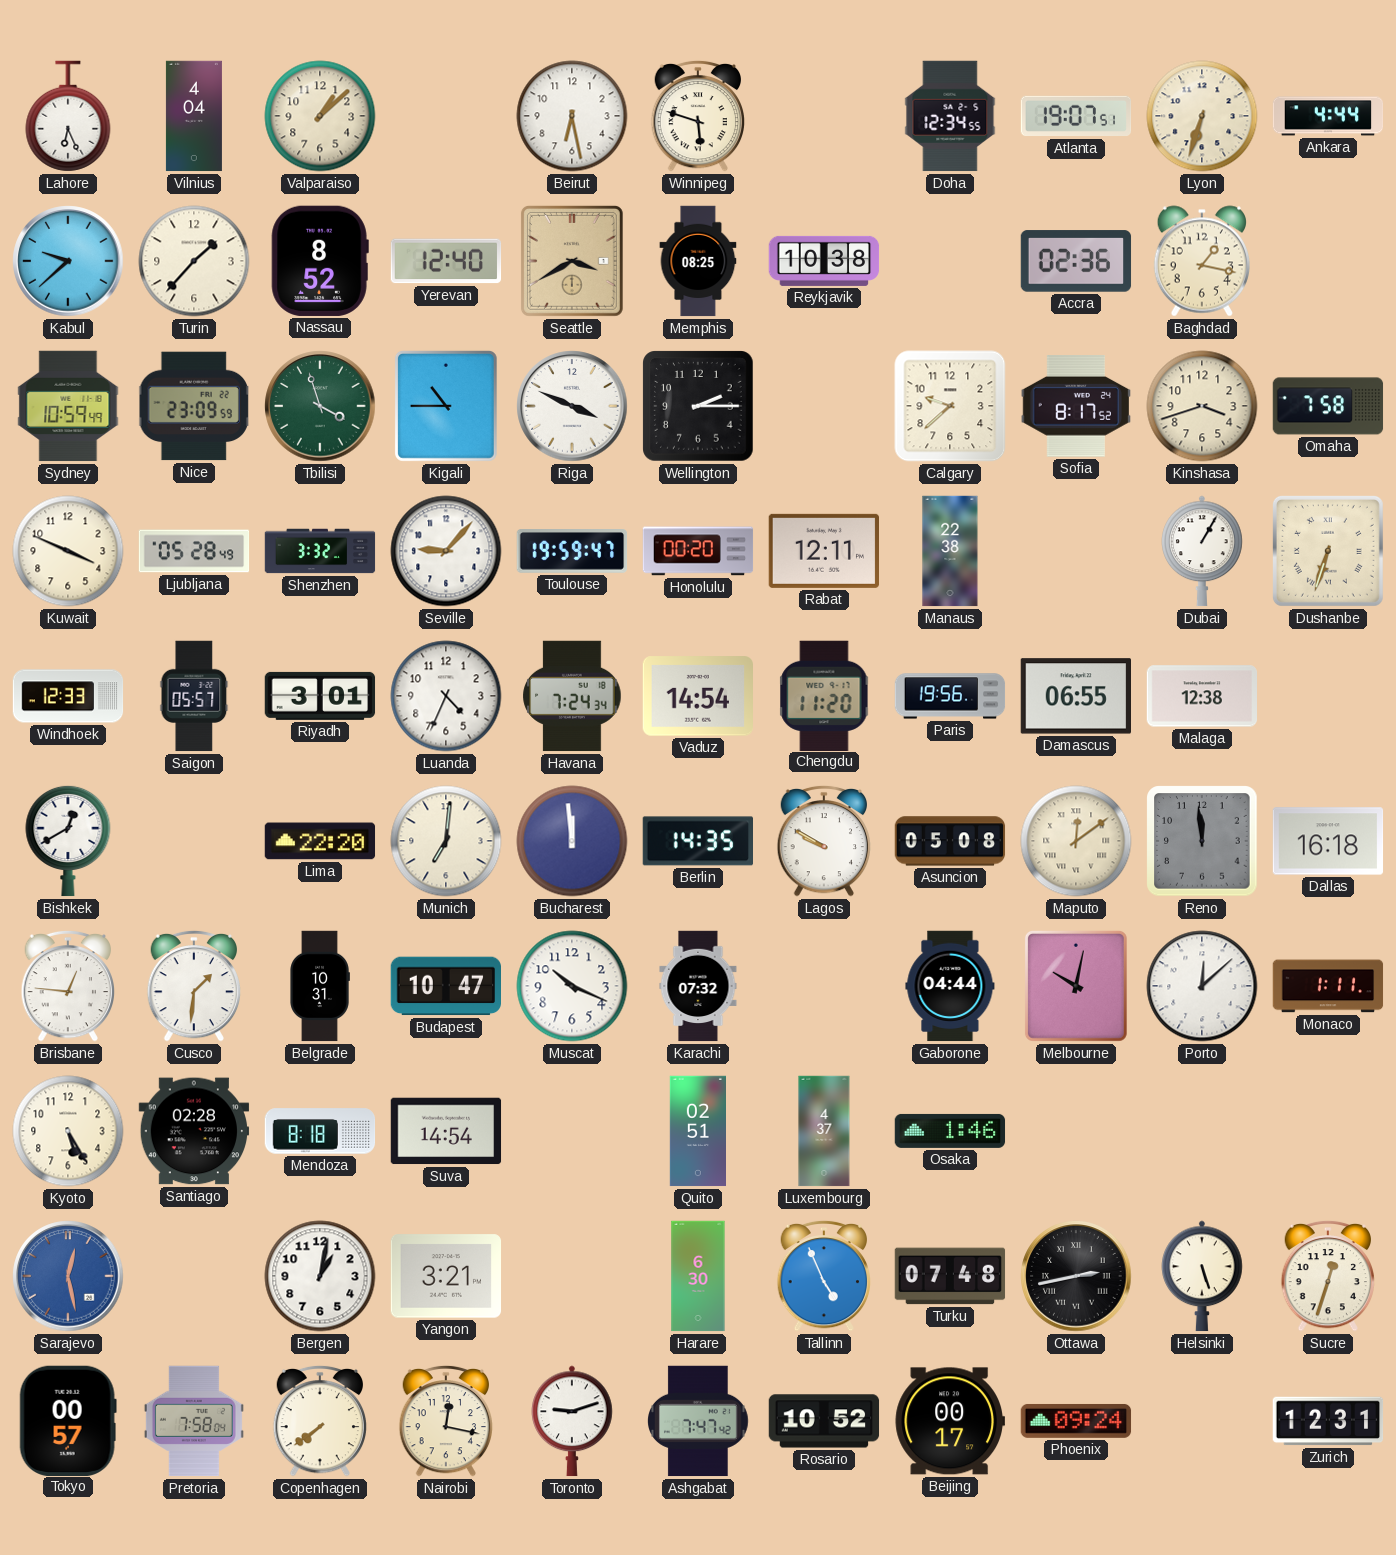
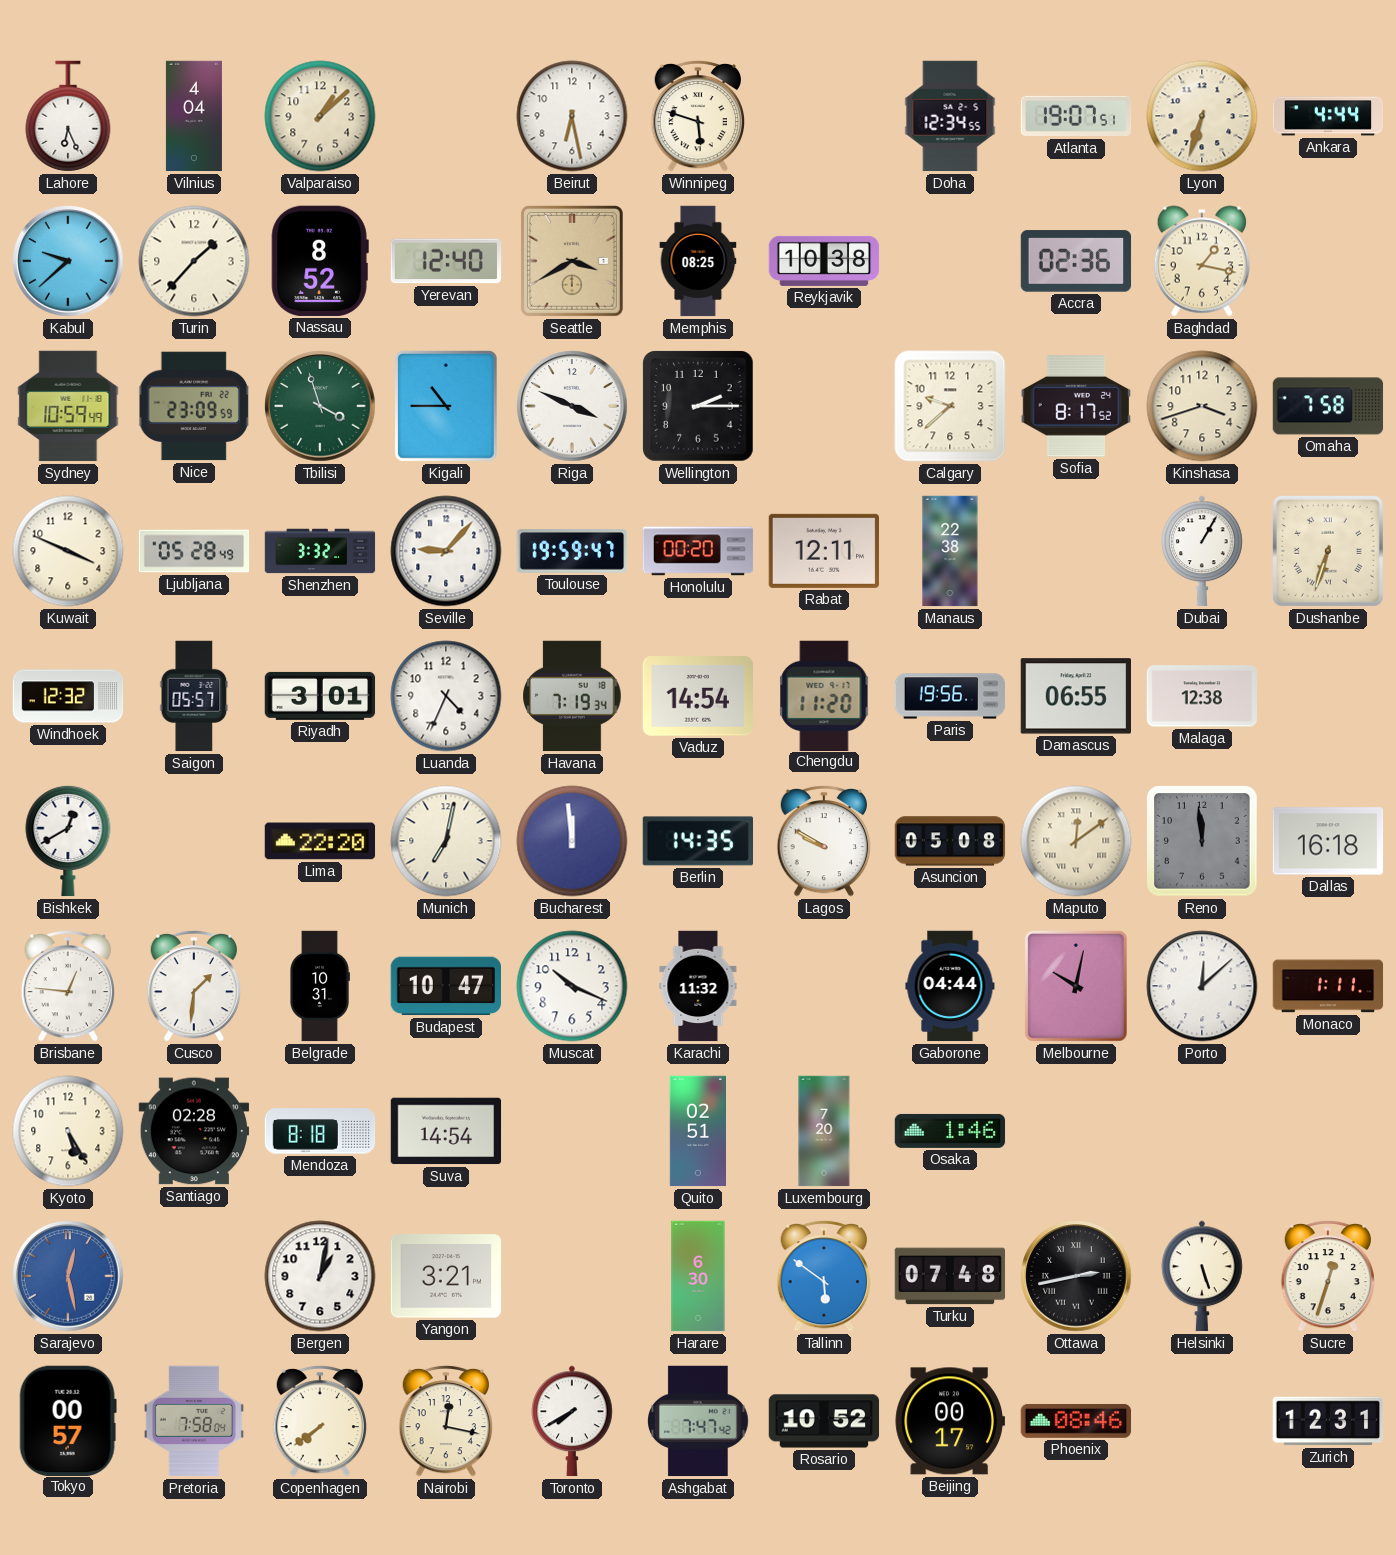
Windhoek: 12:33 -> 12:32 (68, 696)
Havana: 7:24 -> 7:19 (572, 696)
Munich: 7:01 -> 7:02 (446, 841)
Karachi: 07:32 -> 11:32 (698, 986)
Luxembourg: 4:37 -> 7:20 (824, 1131)
Tallinn: 4:56 -> 5:51 (824, 1276)
Toronto: 9:12 -> 7:40 (572, 1421)
Phoenix: 09:24 -> 08:46 (1076, 1421)
